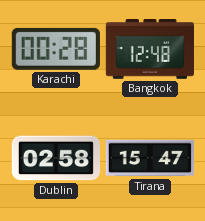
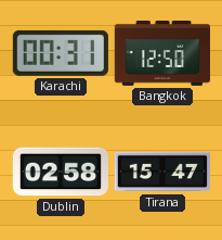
Karachi: 00:28 -> 00:31 (61, 53)
Bangkok: 12:48 -> 12:50 (162, 54)
